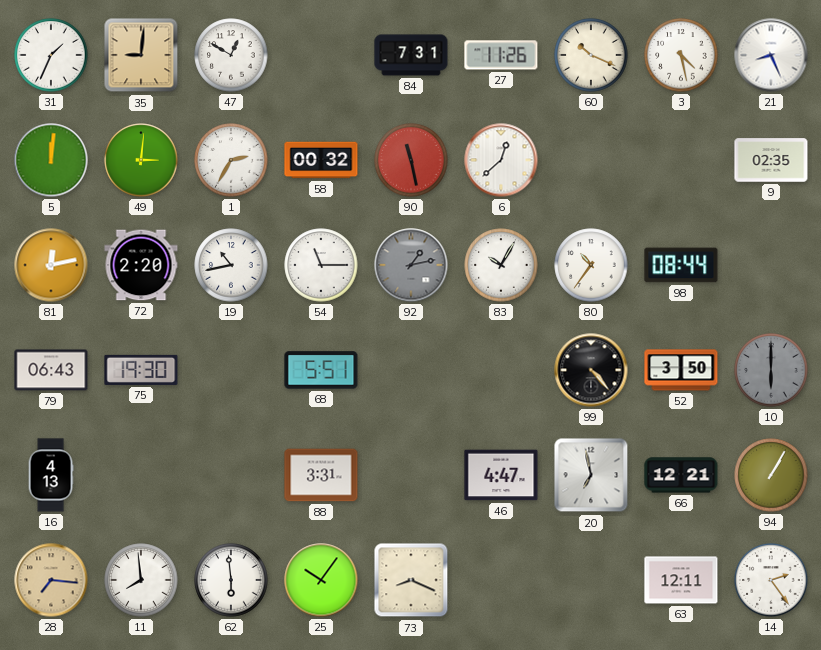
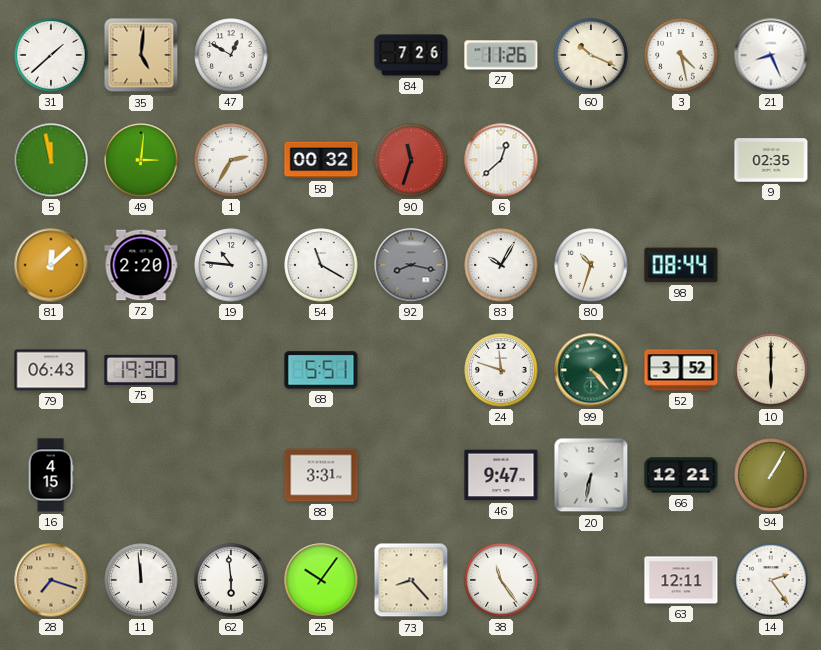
31: 1:34 -> 1:38 (51, 55)
35: 9:01 -> 5:01 (141, 55)
84: 7:31 -> 7:26 (411, 55)
5: 12:01 -> 11:58 (51, 160)
90: 11:28 -> 11:33 (411, 160)
81: 12:13 -> 12:08 (51, 265)
19: 10:43 -> 10:46 (231, 265)
54: 11:15 -> 11:20 (321, 265)
92: 1:13 -> 8:17 (411, 265)
80: 10:36 -> 10:33 (591, 265)
24: none -> 11:48 (501, 370)
99 dial: black -> green (591, 370)
52: 3:50 -> 3:52 (681, 370)
10 dial: grey -> cream (771, 370)
16: 4:13 -> 4:15 (51, 475)
46: 4:47 -> 9:47 (501, 475)
20: 6:58 -> 6:32 (591, 475)
28: 7:16 -> 7:18 (51, 580)
11: 7:59 -> 11:59 (141, 580)
73: 8:19 -> 8:23 (411, 580)
38: none -> 11:24 (501, 580)
